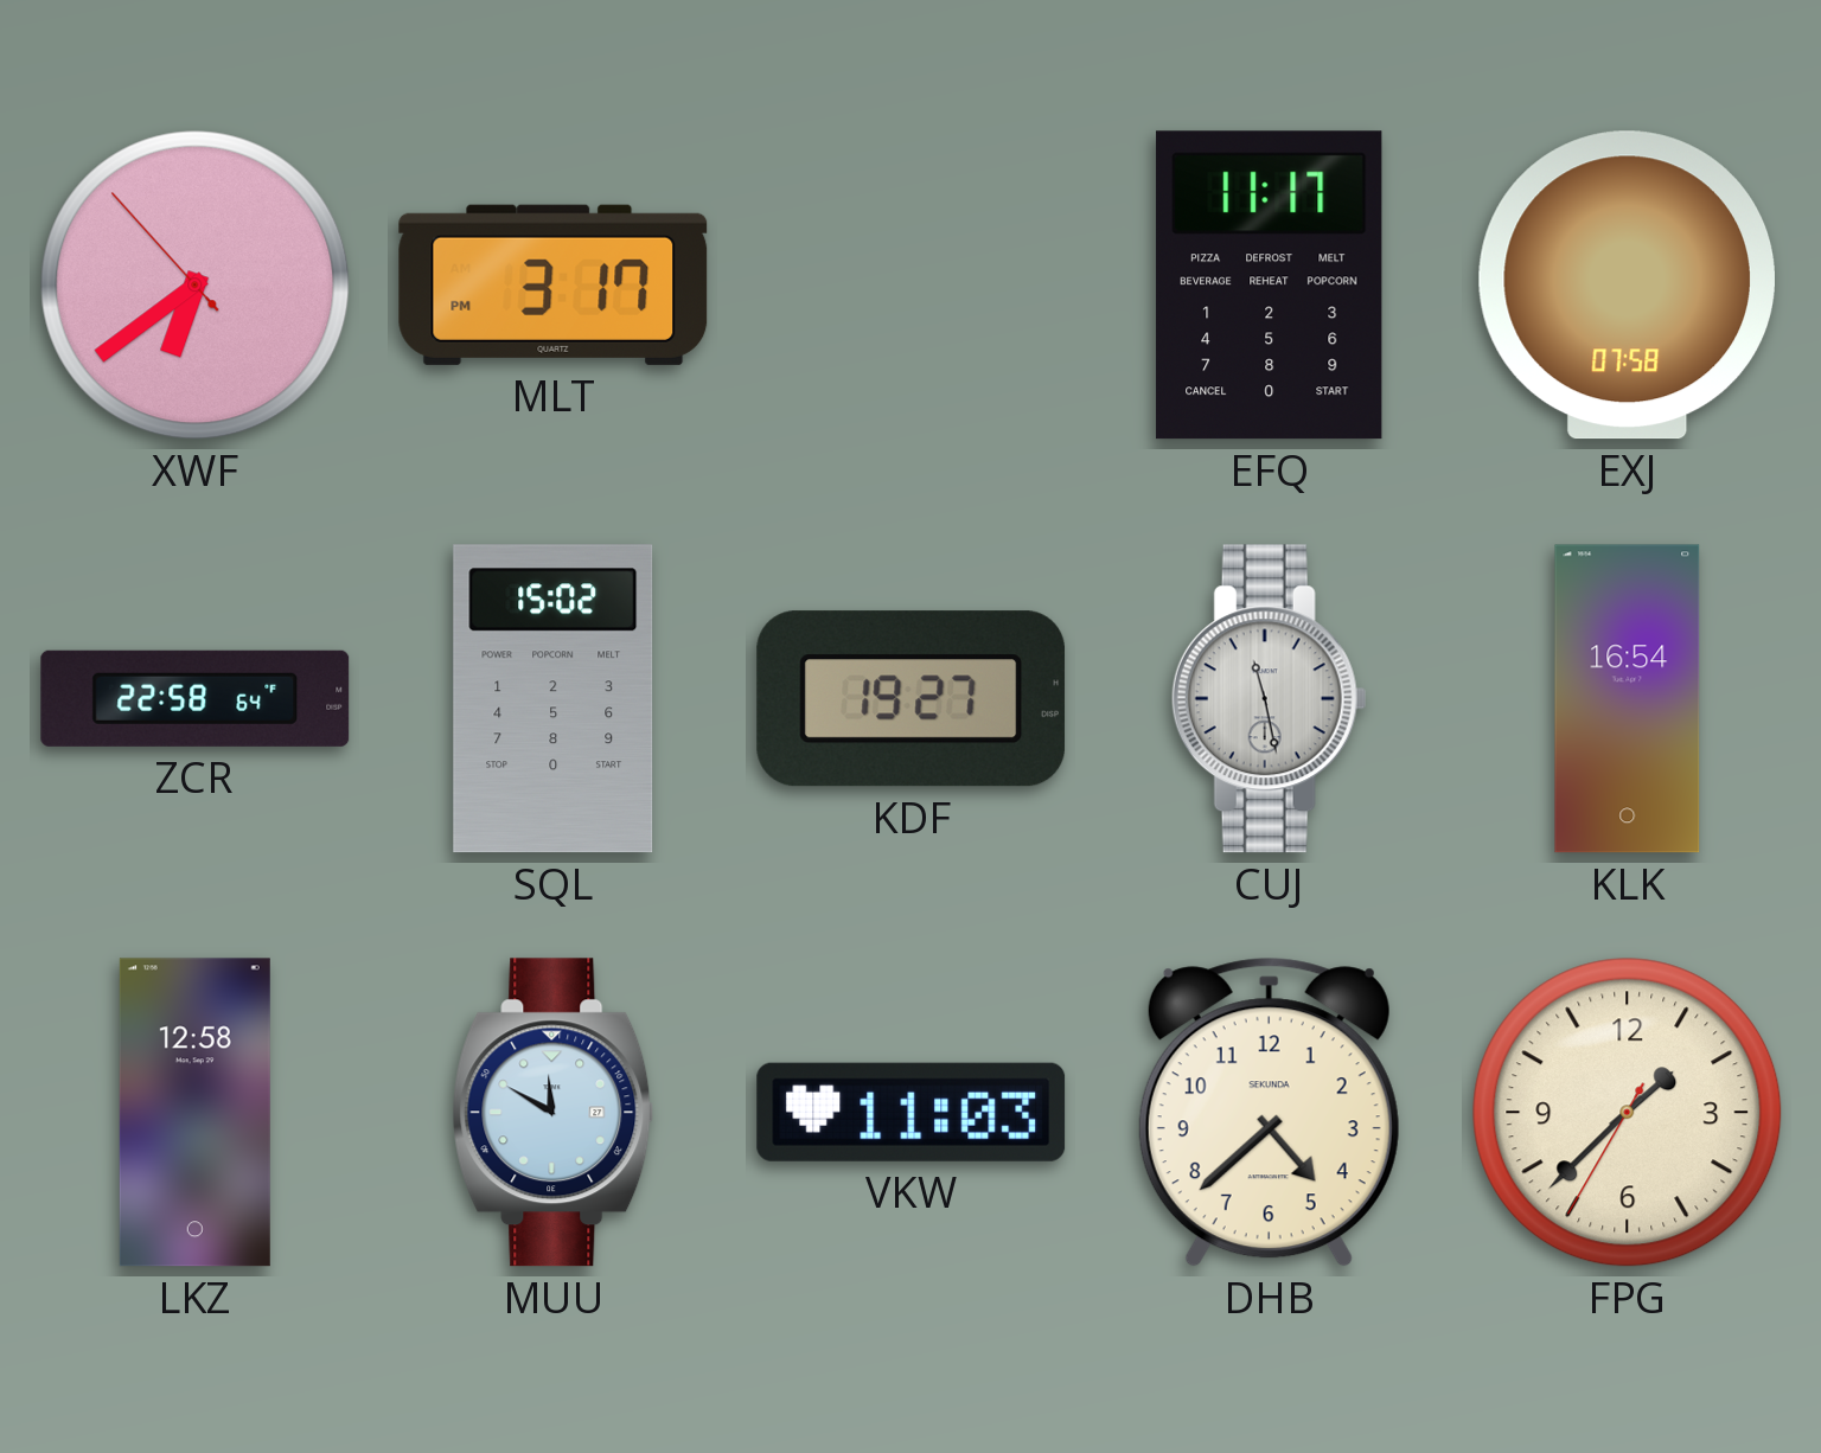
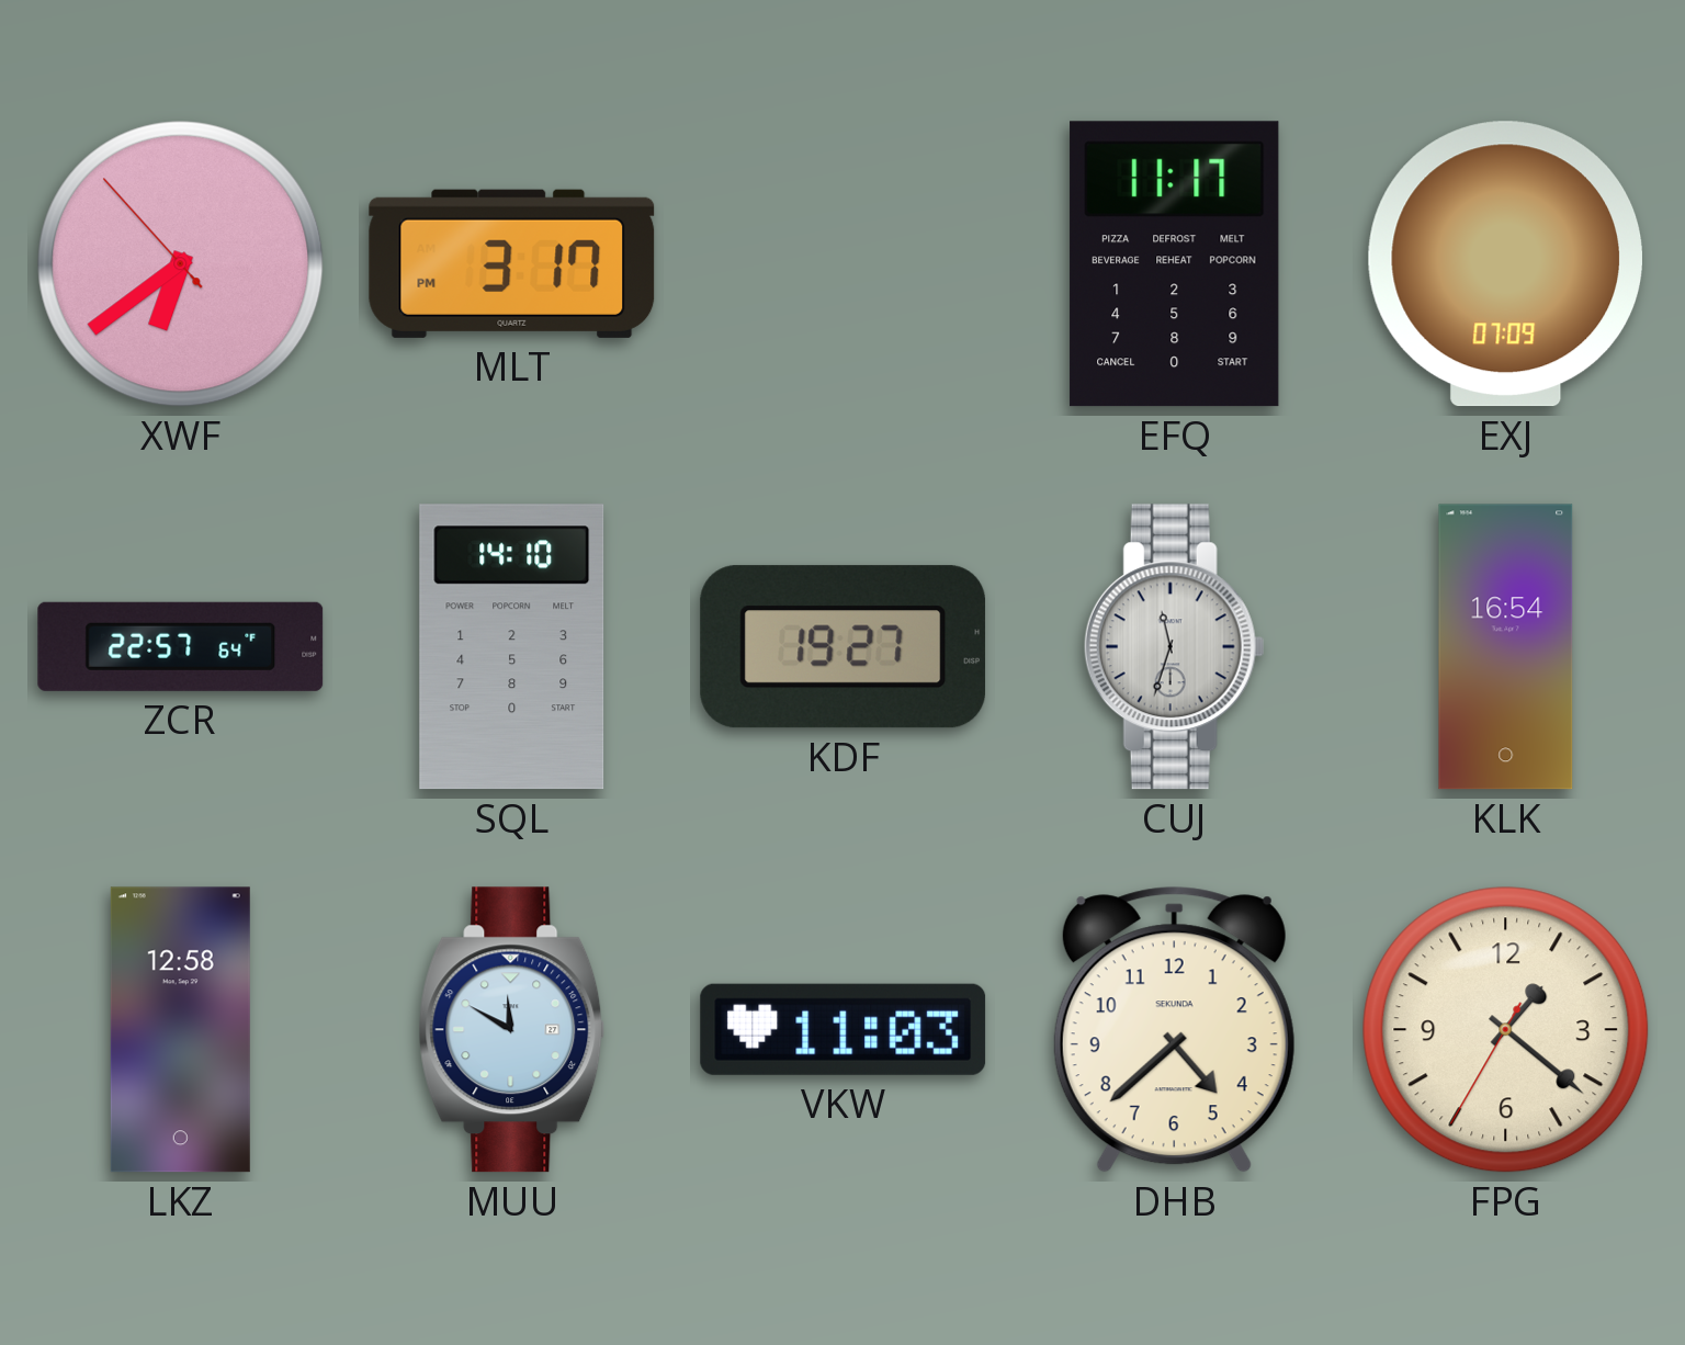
EXJ: 07:58 -> 07:09 (1505, 264)
ZCR: 22:58 -> 22:57 (181, 646)
SQL: 15:02 -> 14:10 (512, 647)
CUJ: 11:28 -> 11:33 (1174, 647)
FPG: 1:37 -> 1:21 (1506, 1030)
